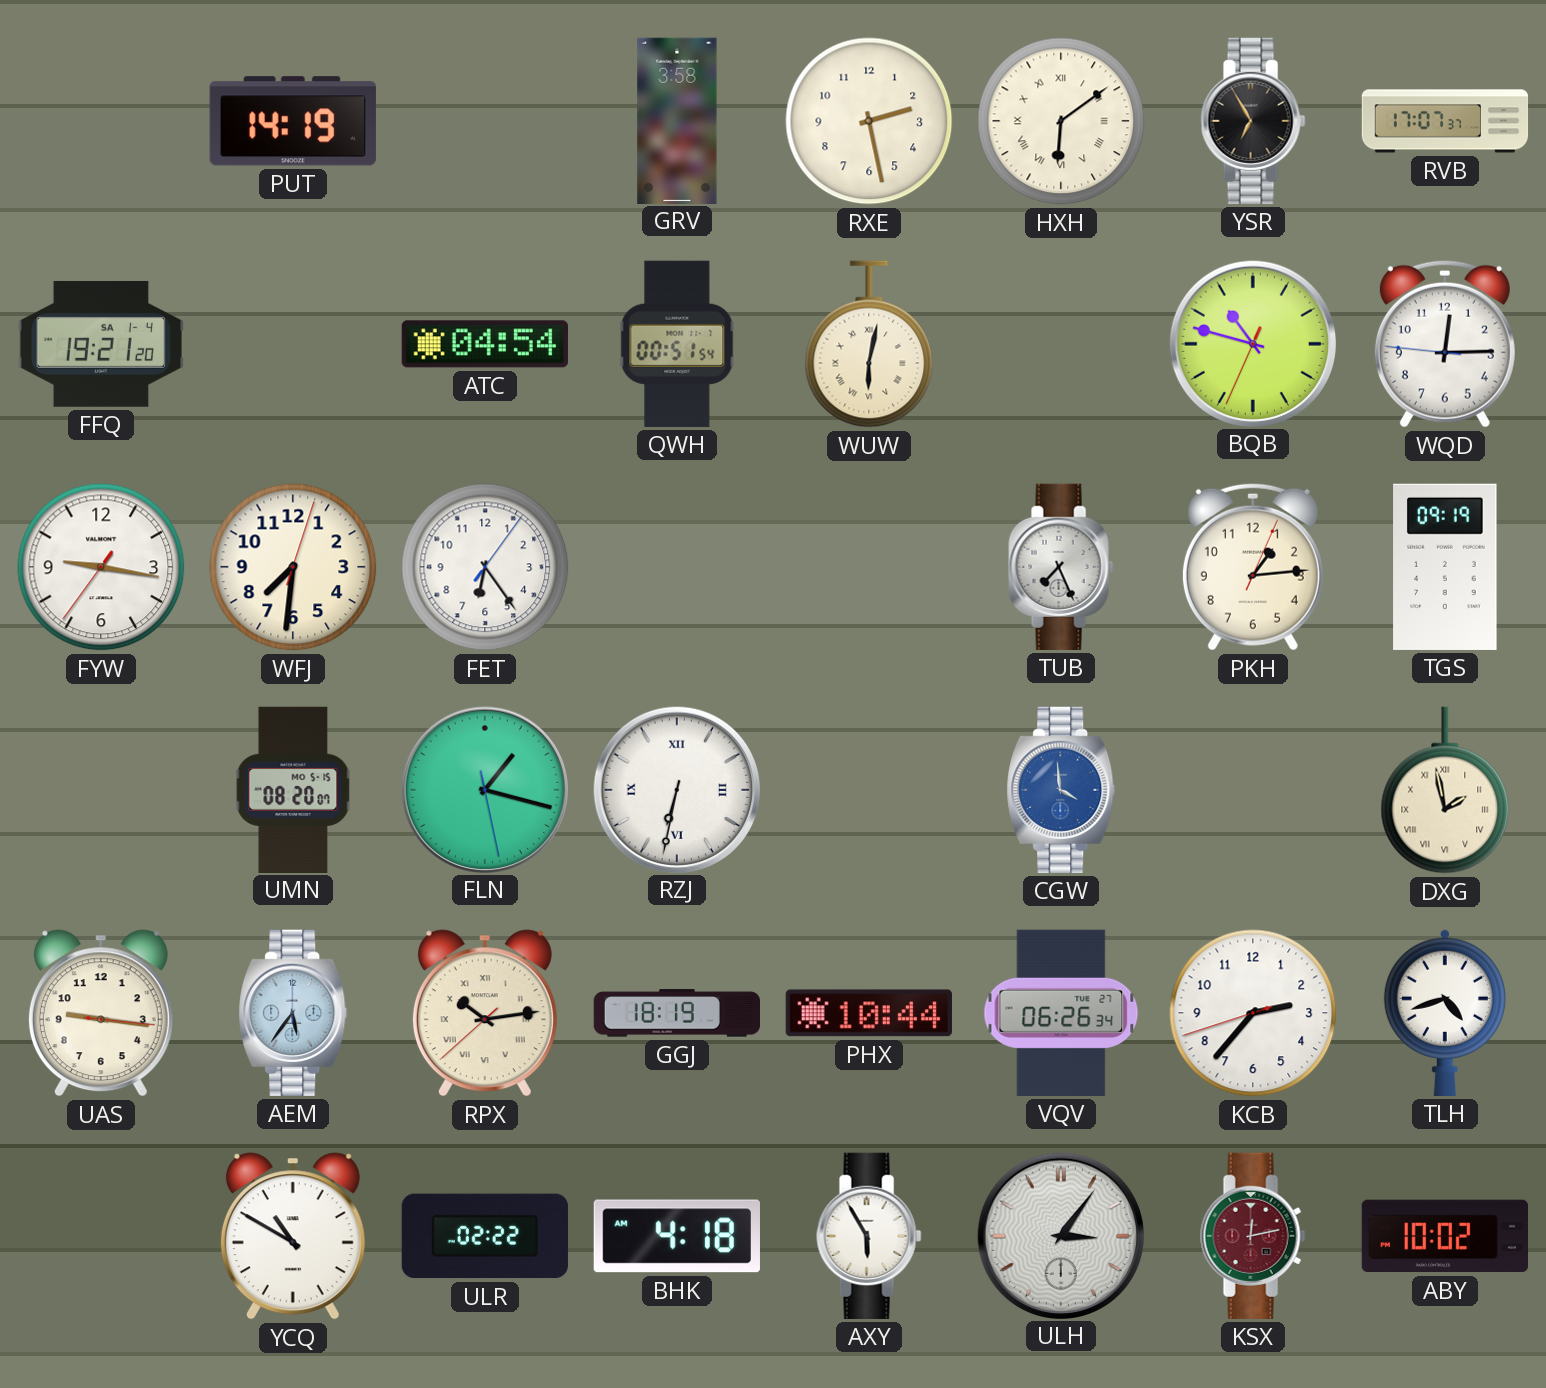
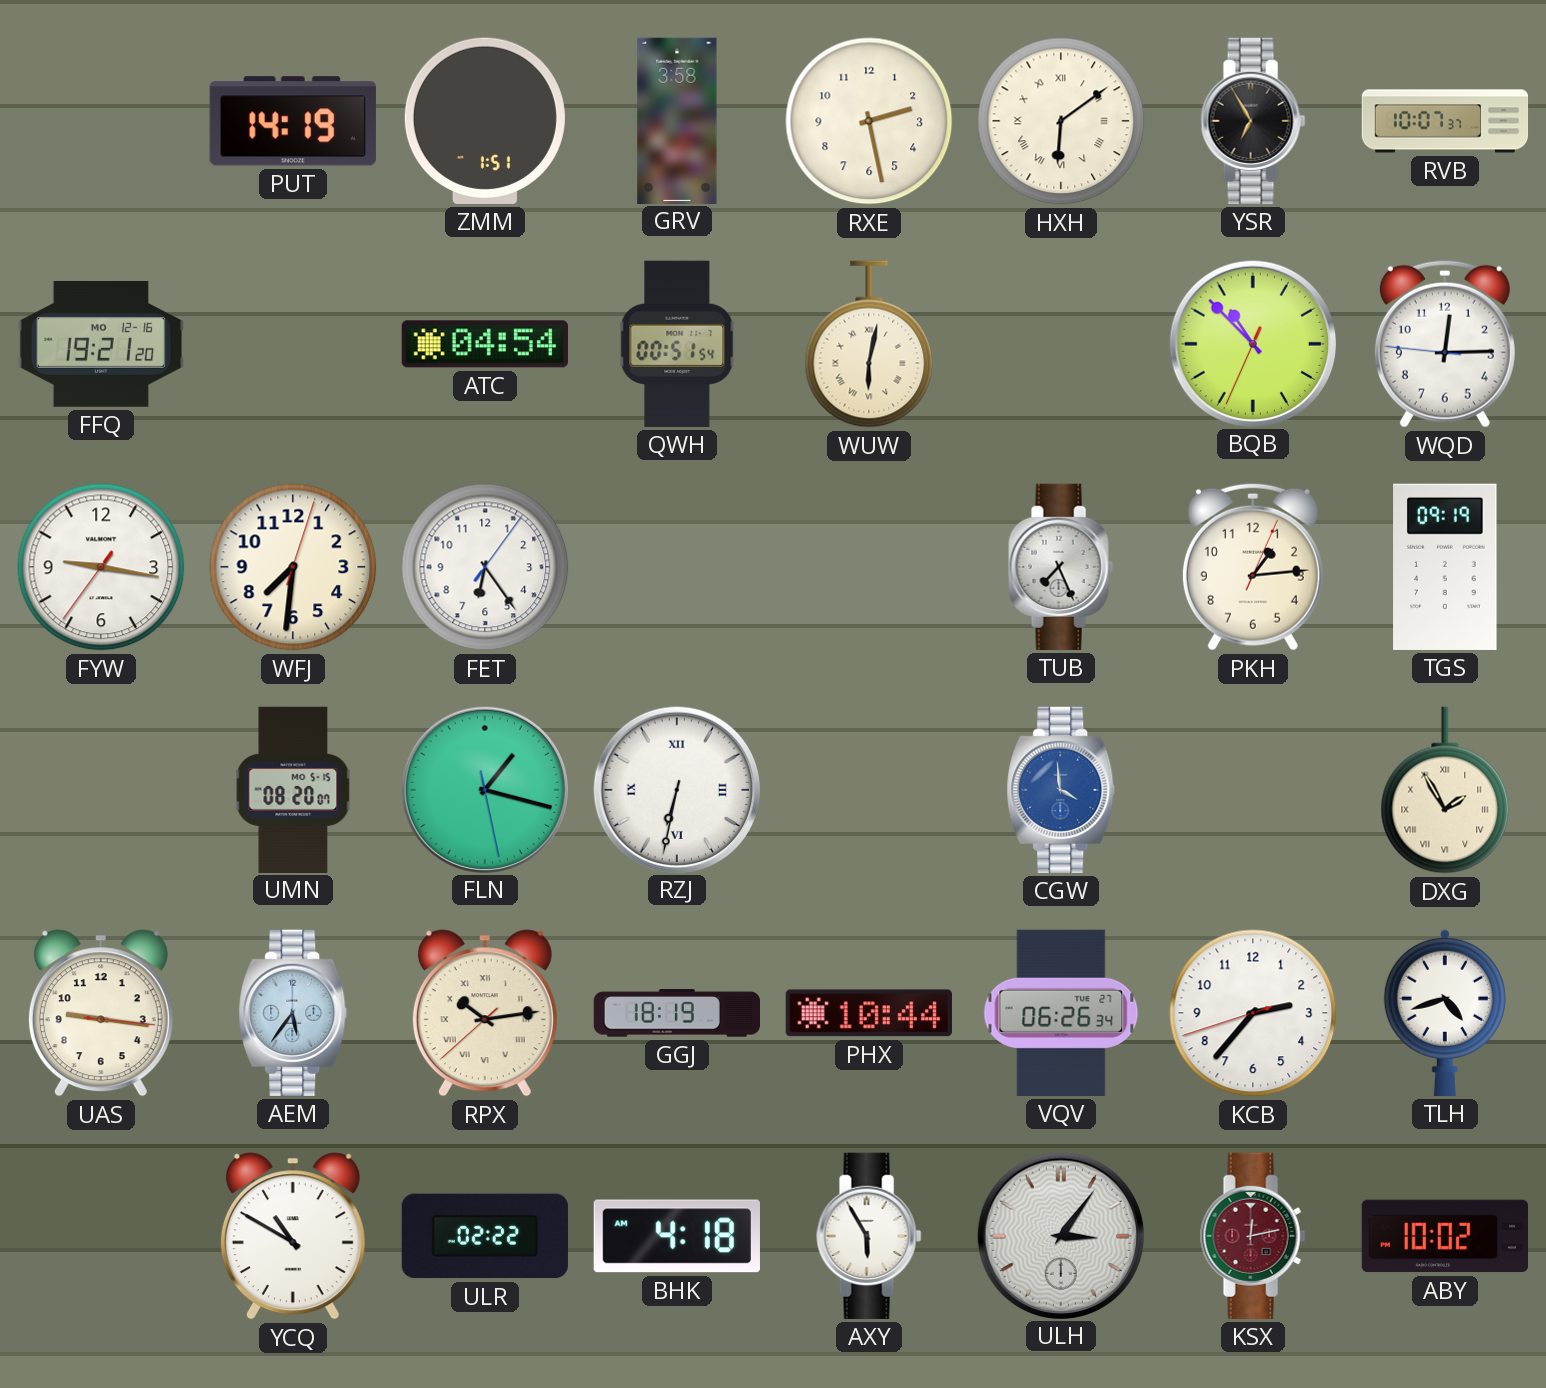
ZMM: none -> 1:51 (485, 121)
RVB: 17:07 -> 10:07 (1445, 121)
FFQ date: SA 1-4 -> MO 12-16 (101, 344)
BQB: 10:47 -> 10:52 (1252, 343)
DXG: 1:58 -> 1:55 (1445, 790)
